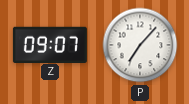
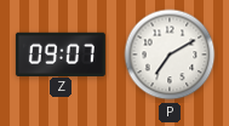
P: 7:07 -> 7:10 (170, 55)
